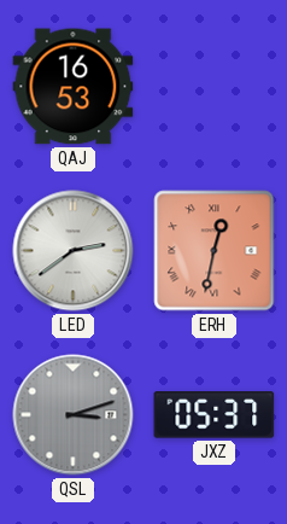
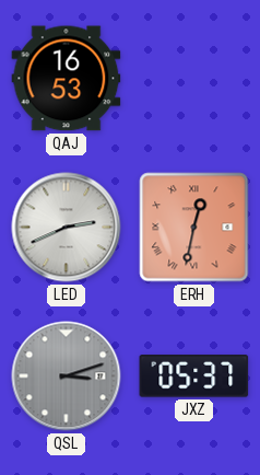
LED: 2:39 -> 2:41 (67, 228)
